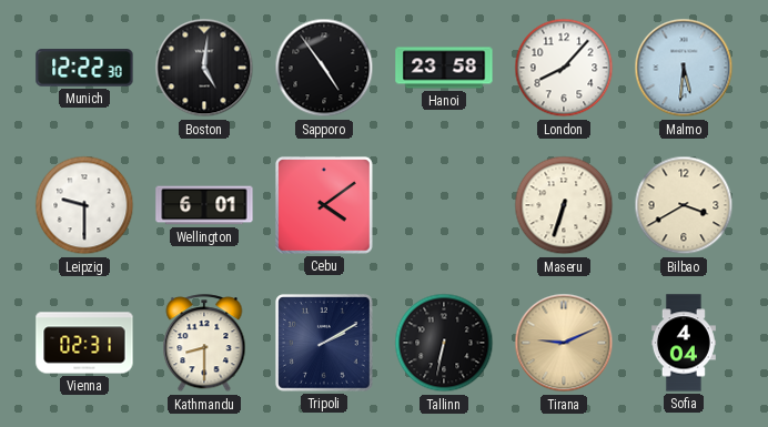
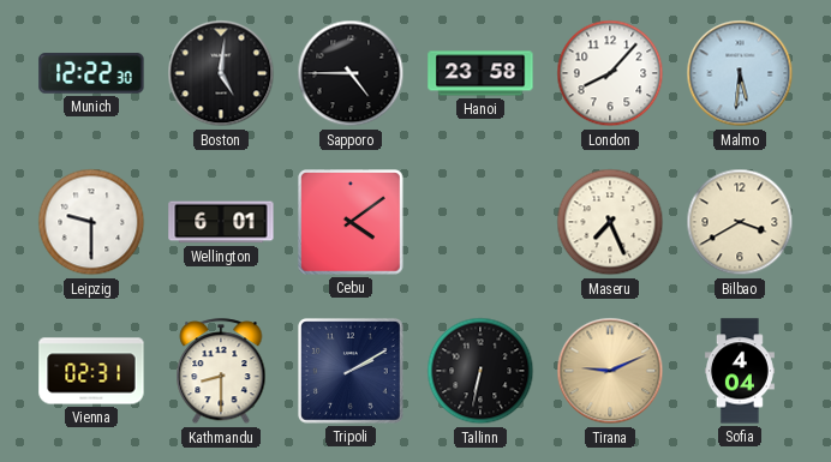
Sapporo: 4:54 -> 4:45 (351, 73)
Maseru: 6:33 -> 7:26 (610, 222)
